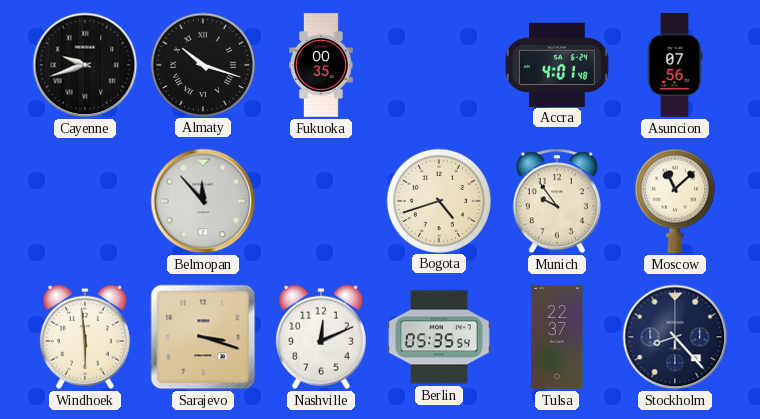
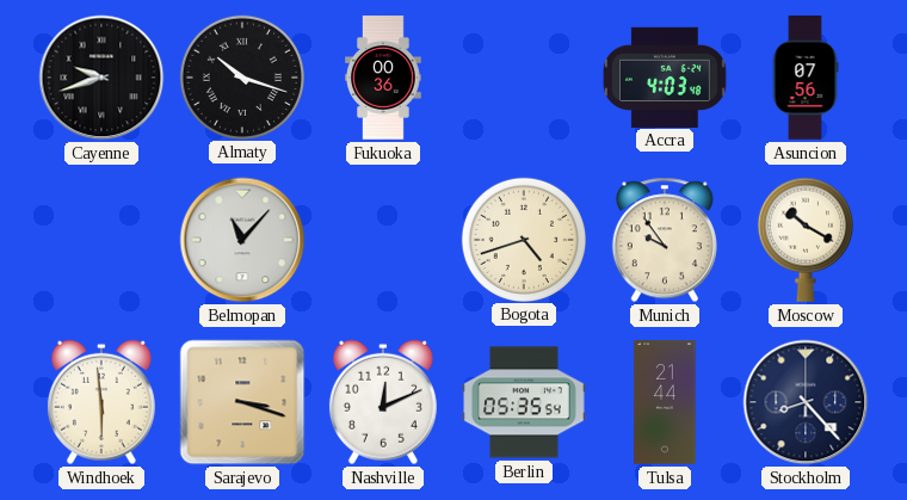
Fukuoka: 00:35 -> 00:36 (384, 78)
Accra: 4:01 -> 4:03 (665, 76)
Belmopan: 11:53 -> 11:07 (242, 240)
Moscow: 11:08 -> 10:20 (806, 240)
Tulsa: 22:37 -> 21:44 (665, 402)
